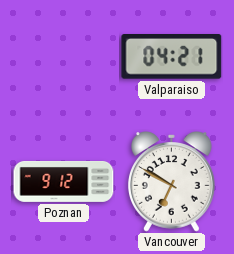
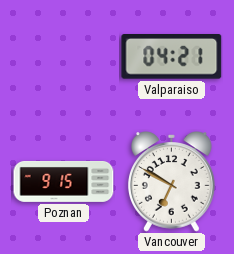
Poznan: 9:12 -> 9:15 (64, 181)
